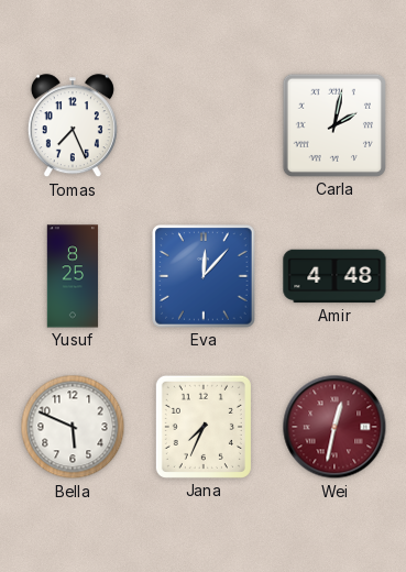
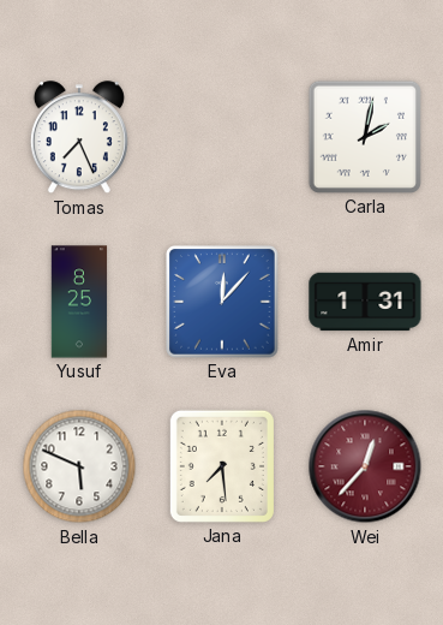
Amir: 4:48 -> 1:31 (365, 302)
Jana: 7:34 -> 7:29 (222, 466)
Wei: 12:32 -> 12:37 (365, 466)
